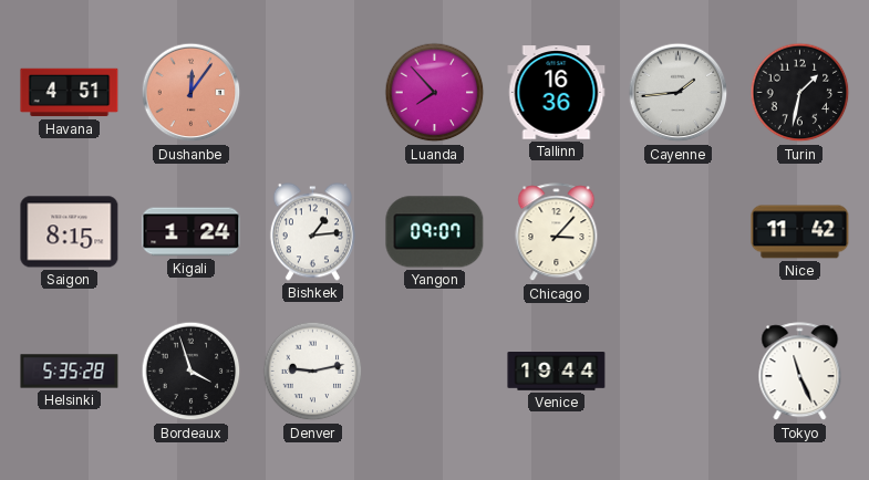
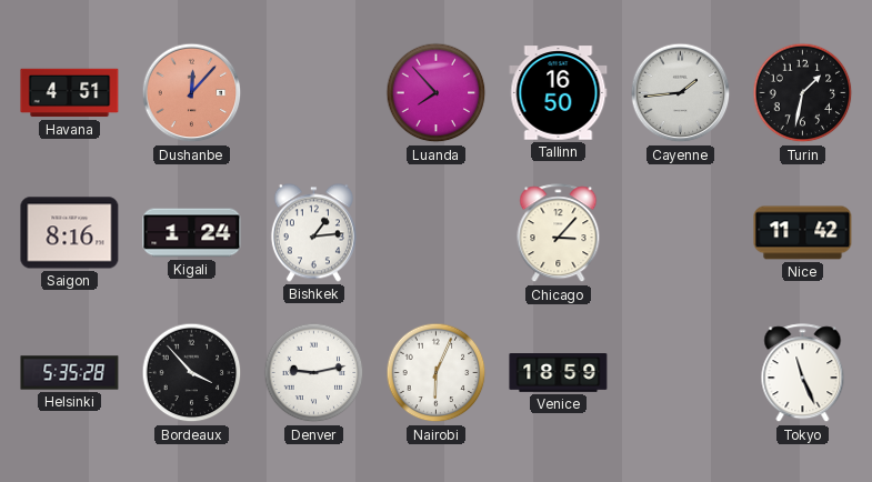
Dushanbe: 12:06 -> 12:07 (192, 93)
Tallinn: 16:36 -> 16:50 (559, 93)
Saigon: 8:15 -> 8:16 (70, 233)
Yangon: 09:07 -> none (435, 232)
Bordeaux: 3:57 -> 3:53 (192, 373)
Nairobi: none -> 6:04 (437, 373)
Venice: 19:44 -> 18:59 (559, 373)
